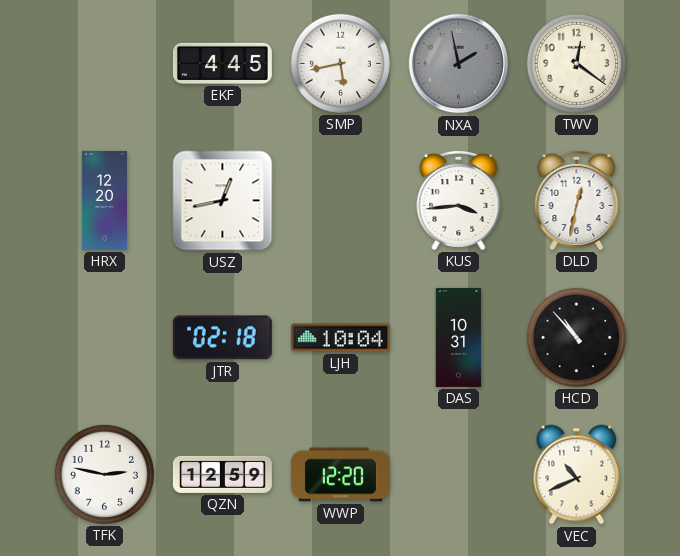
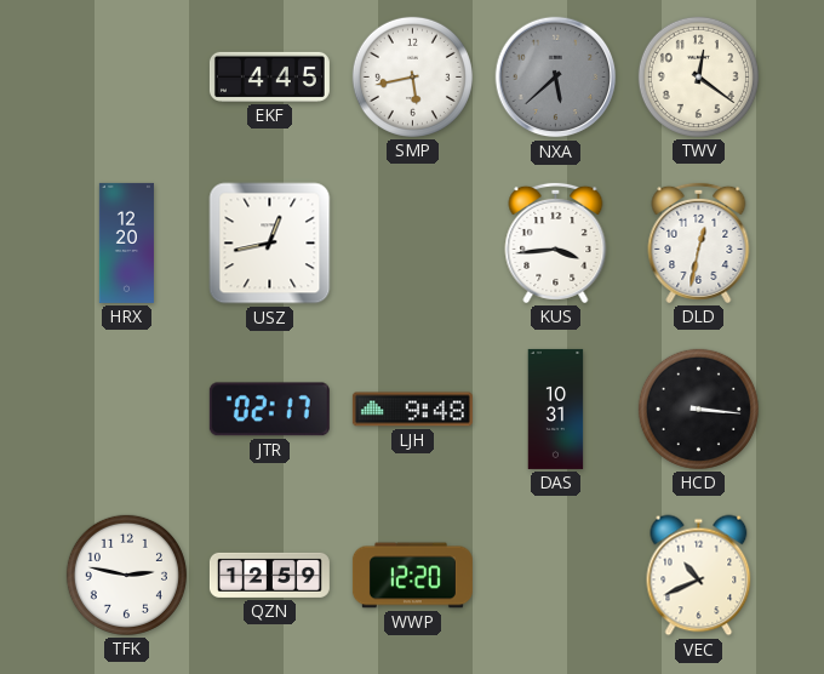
NXA: 1:58 -> 5:38 (556, 78)
JTR: 02:18 -> 02:17 (269, 410)
LJH: 10:04 -> 9:48 (412, 410)
HCD: 10:53 -> 3:16 (698, 409)
